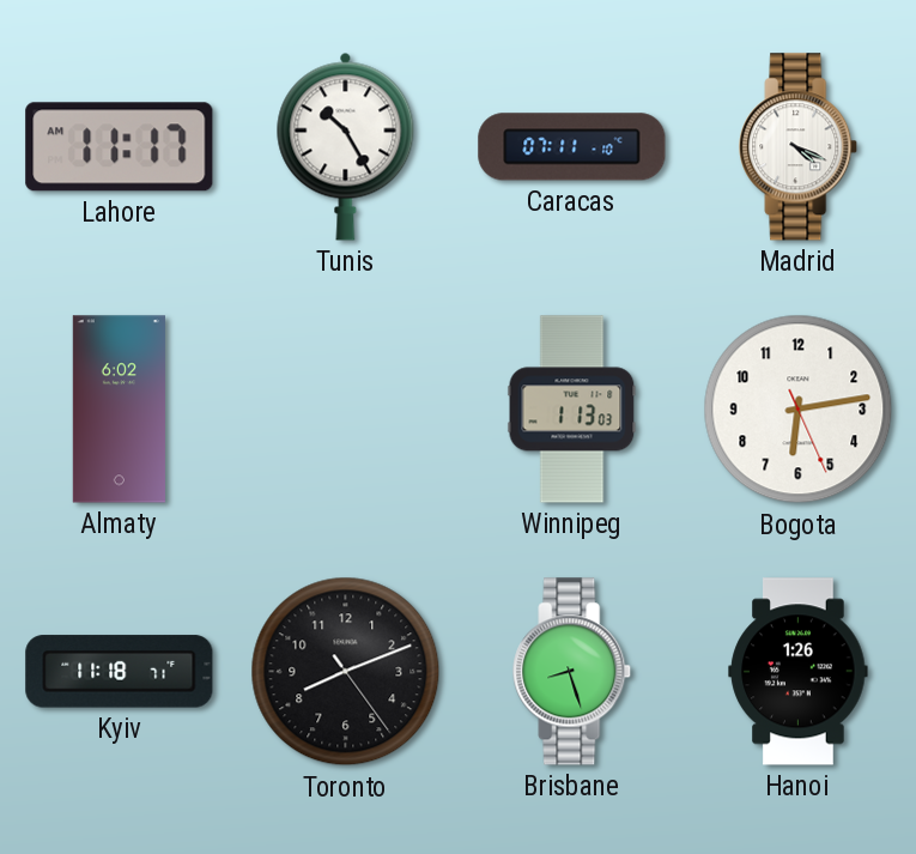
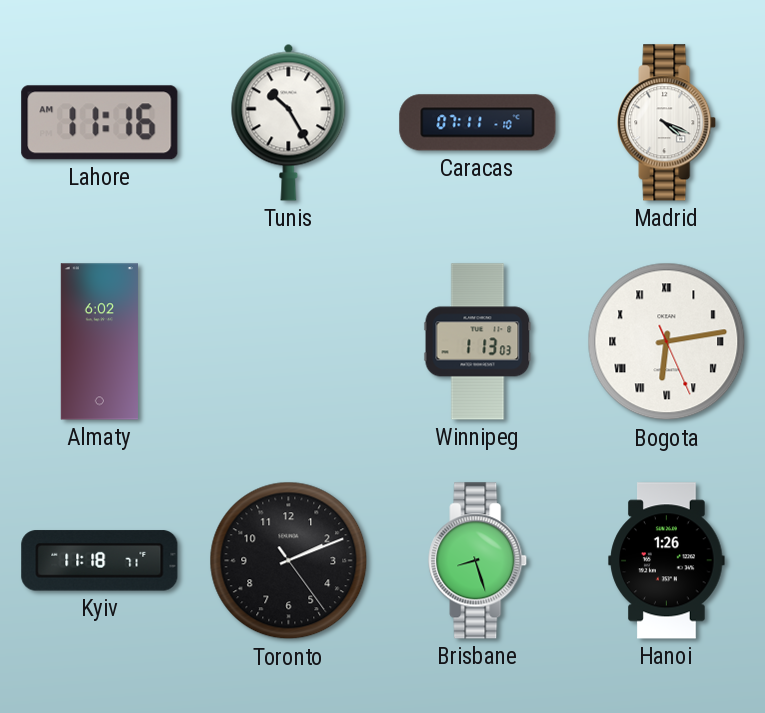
Lahore: 11:17 -> 11:16 (100, 123)
Bogota numerals: Arabic -> Roman (667, 342)
Toronto: 8:11 -> 2:11 (289, 561)
